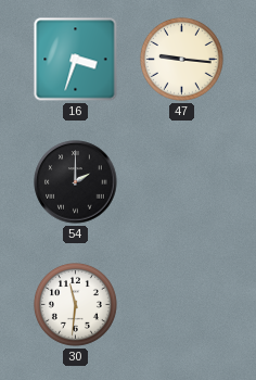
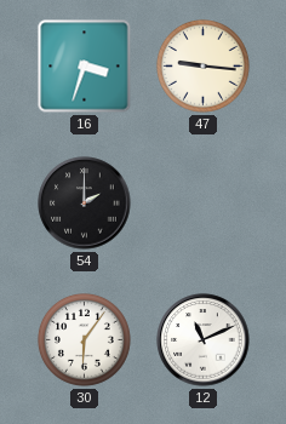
30: 11:31 -> 6:06 (84, 339)
12: none -> 11:11 (204, 340)
